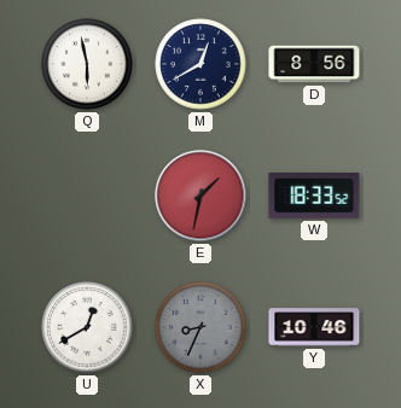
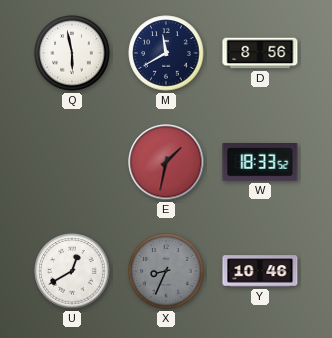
M: 12:40 -> 11:40 (166, 53)
